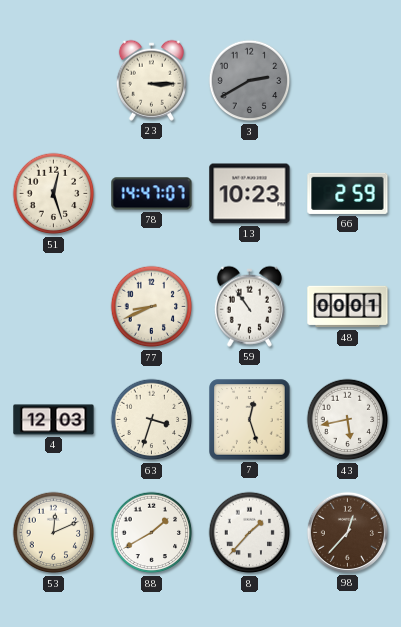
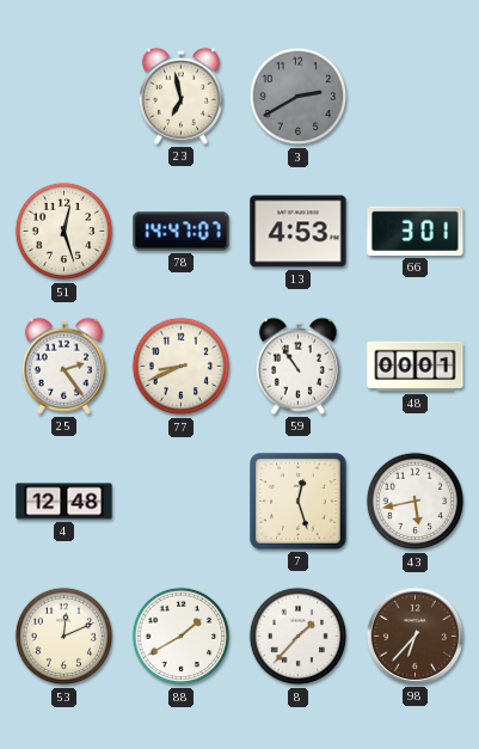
23: 3:15 -> 6:58 (180, 96)
13: 10:23 -> 4:53 (299, 232)
66: 2:59 -> 3:01 (416, 231)
25: none -> 2:24 (63, 366)
4: 12:03 -> 12:48 (65, 502)
63: 3:33 -> none (152, 420)
98: 12:37 -> 6:37 (414, 636)
